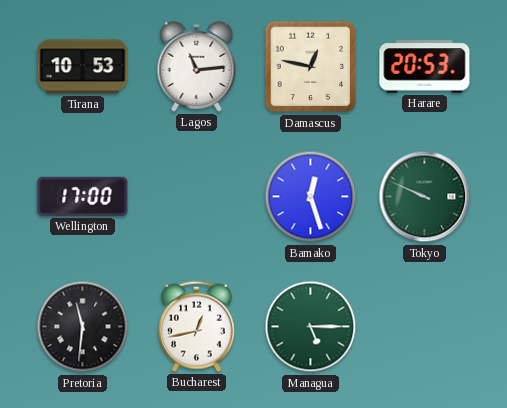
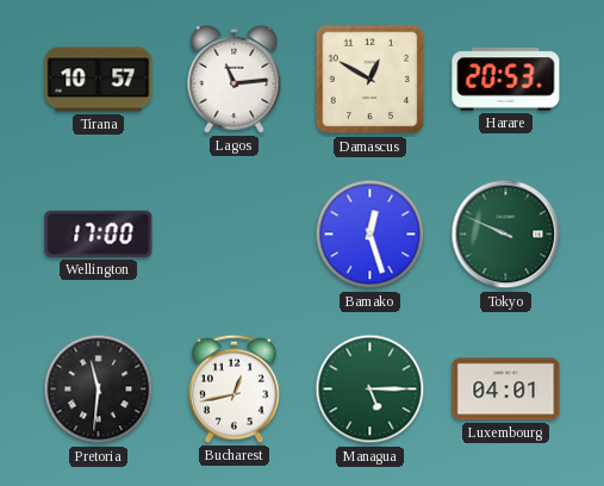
Tirana: 10:53 -> 10:57 (99, 80)
Damascus: 12:47 -> 12:50 (371, 80)
Luxembourg: none -> 04:01 (506, 390)
